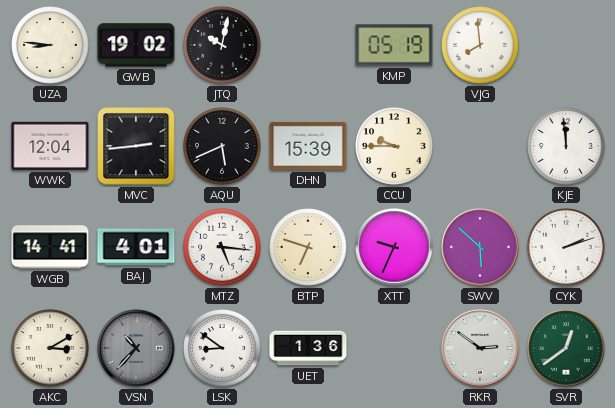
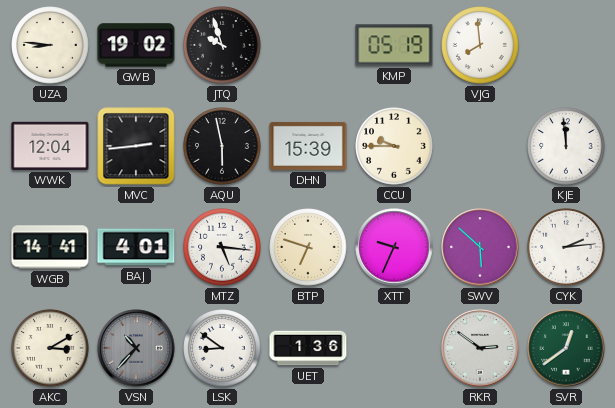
JTQ: 10:02 -> 9:57 (222, 45)
AQU: 5:41 -> 5:58 (222, 146)
CYK: 2:12 -> 2:14 (566, 247)
